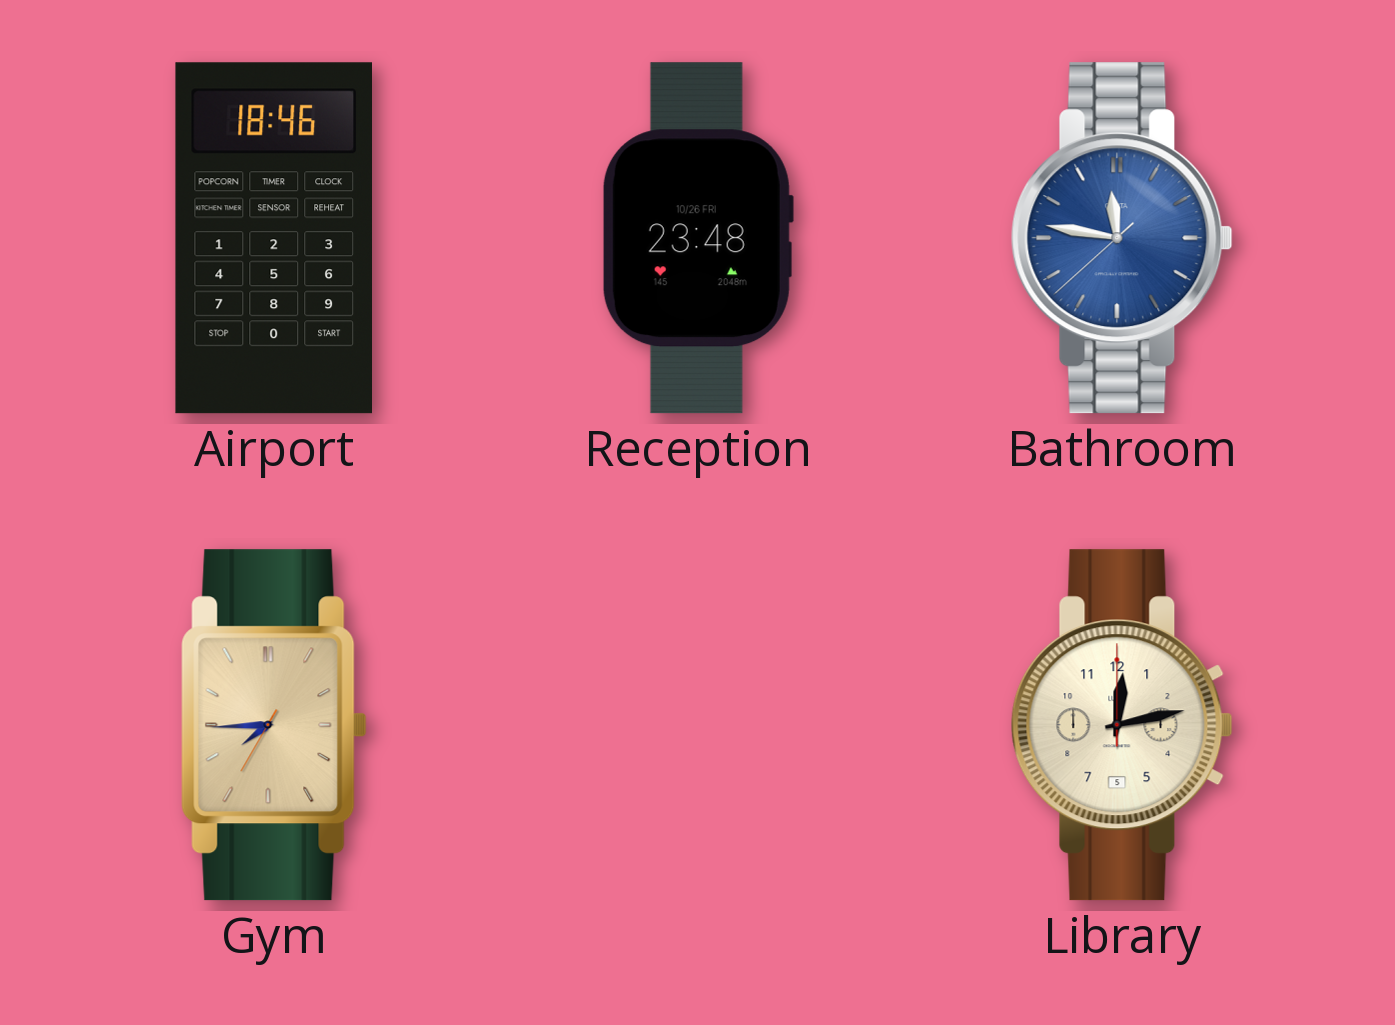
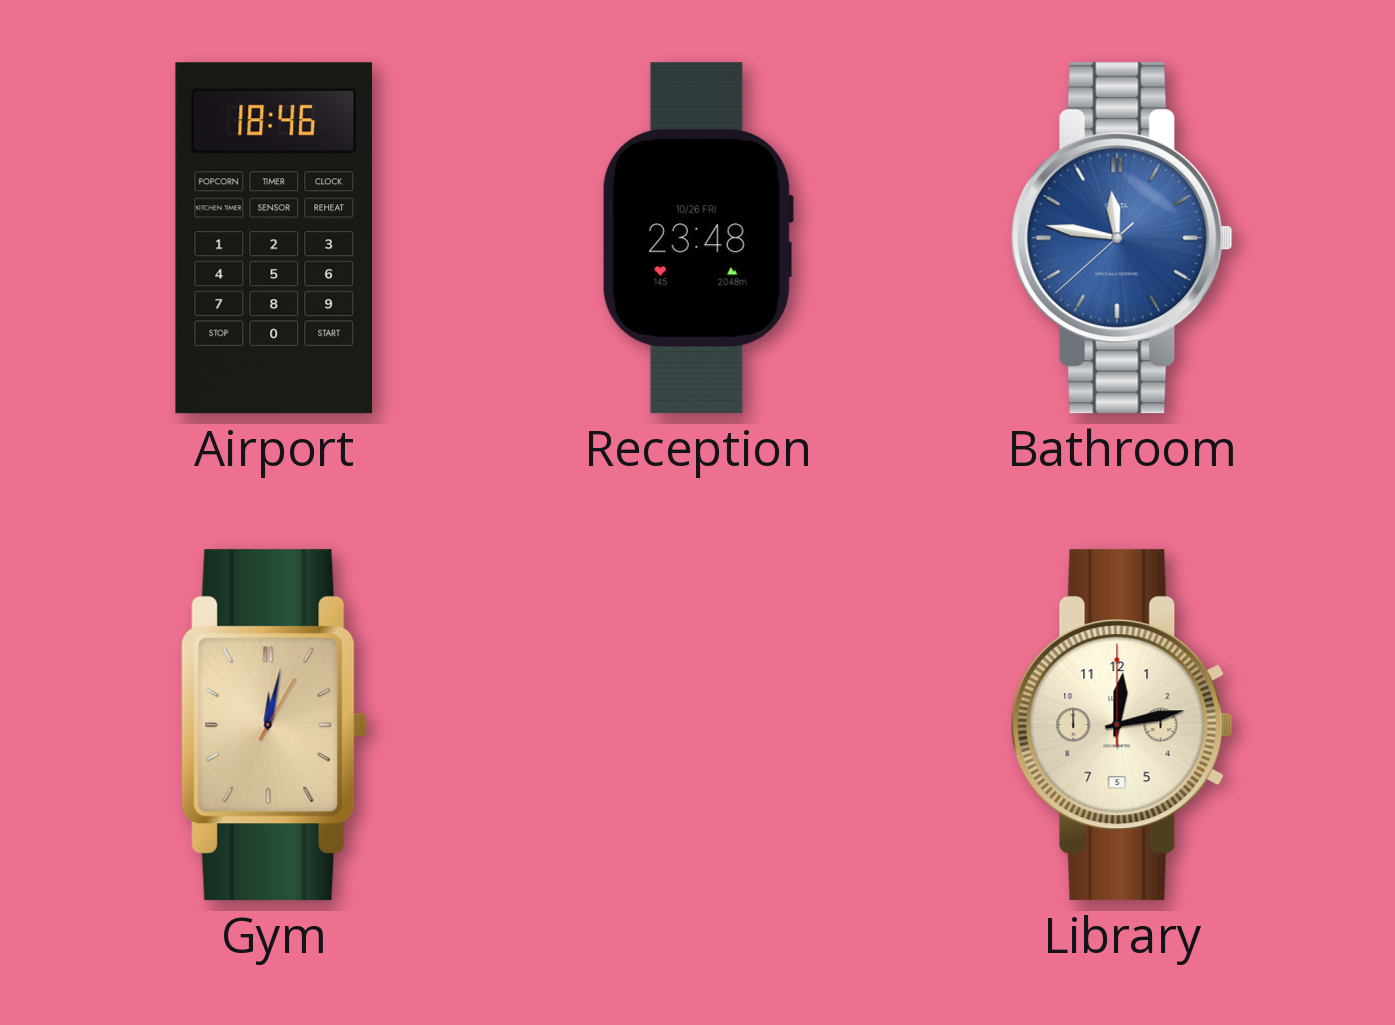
Gym: 7:44 -> 12:02 (274, 725)
